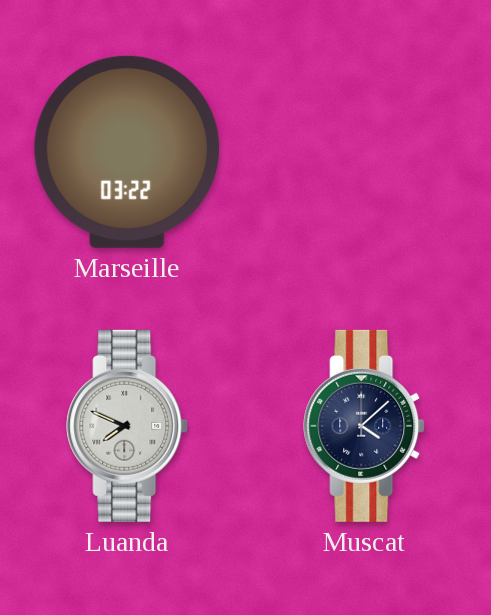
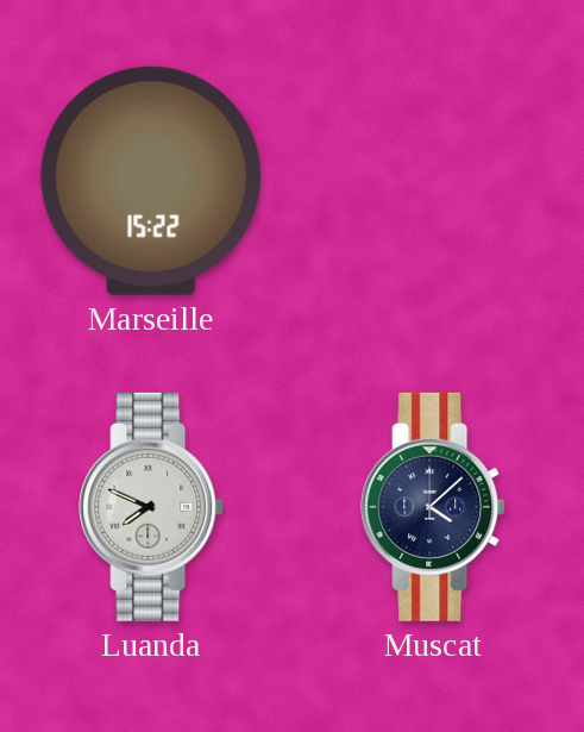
Marseille: 03:22 -> 15:22 (151, 181)
